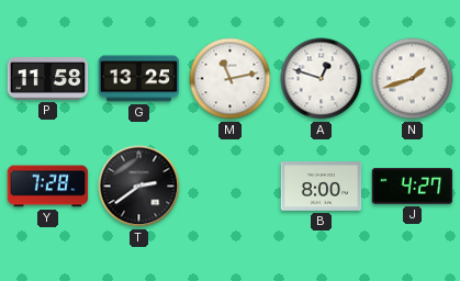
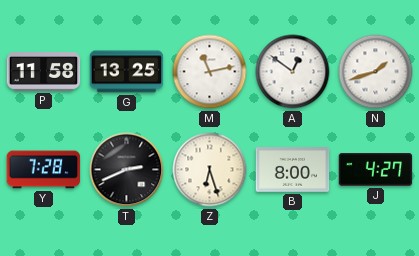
A: 12:48 -> 12:51 (293, 72)
T: 2:39 -> 2:41 (127, 170)
Z: none -> 6:27 (210, 170)
